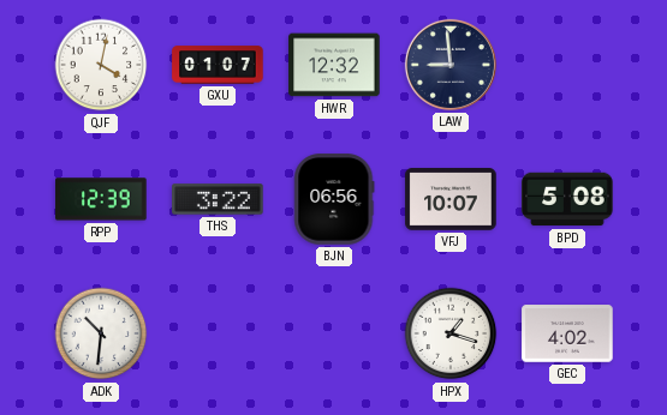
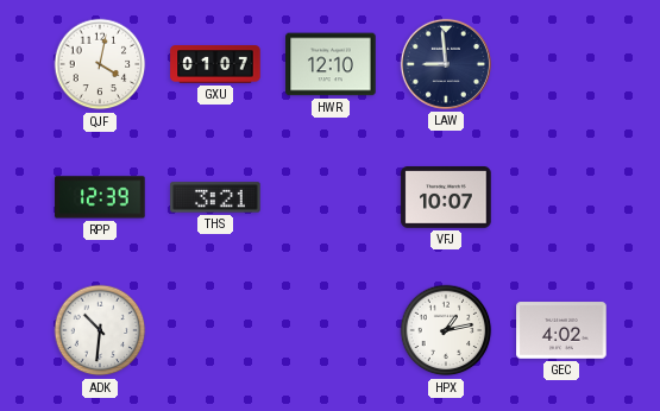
HWR: 12:32 -> 12:10 (331, 64)
THS: 3:22 -> 3:21 (215, 197)
BJN: 06:56 -> none (334, 199)
BPD: 5:08 -> none (567, 199)
HPX: 1:18 -> 1:13 (446, 330)
